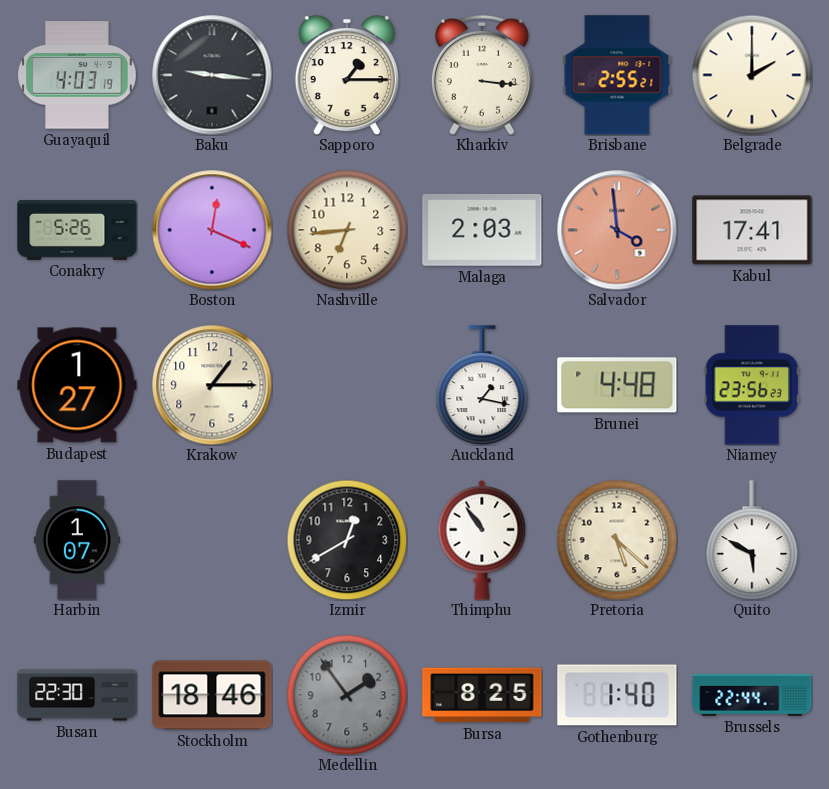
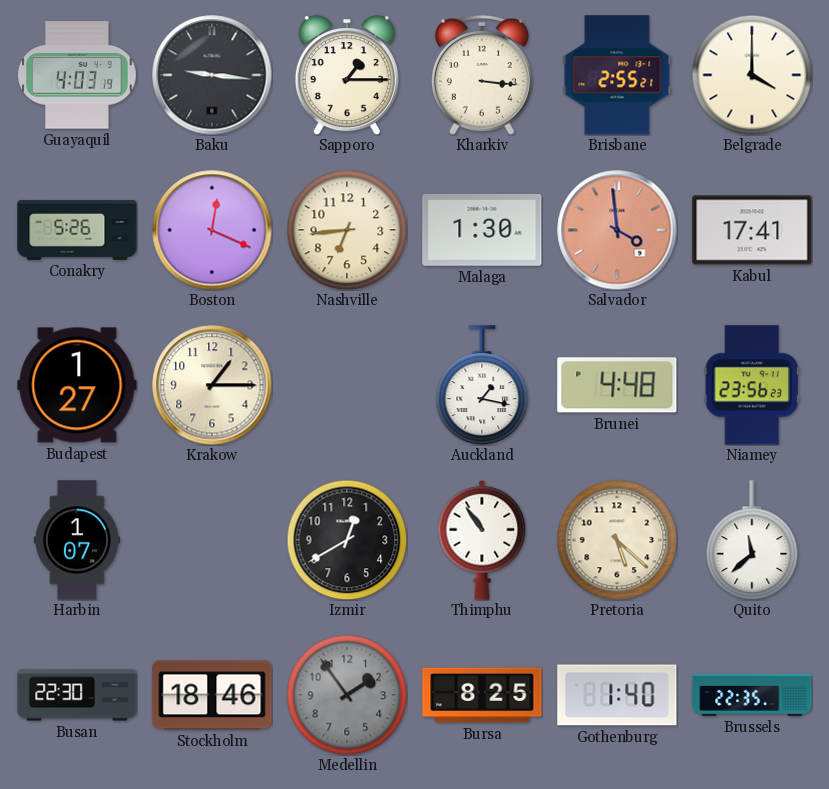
Belgrade: 2:00 -> 4:00 (752, 75)
Malaga: 2:03 -> 1:30 (482, 230)
Quito: 5:50 -> 11:38 (752, 540)
Brussels: 22:44 -> 22:35 (752, 695)
